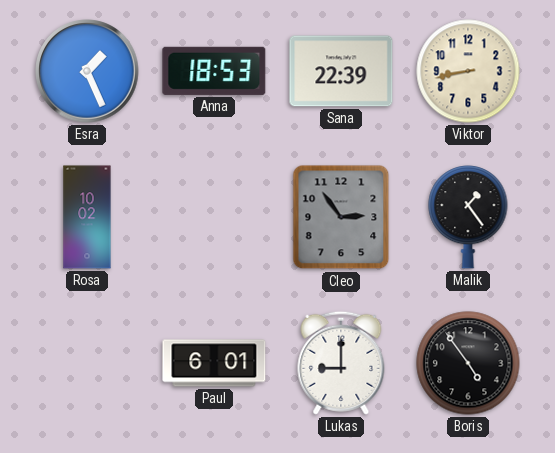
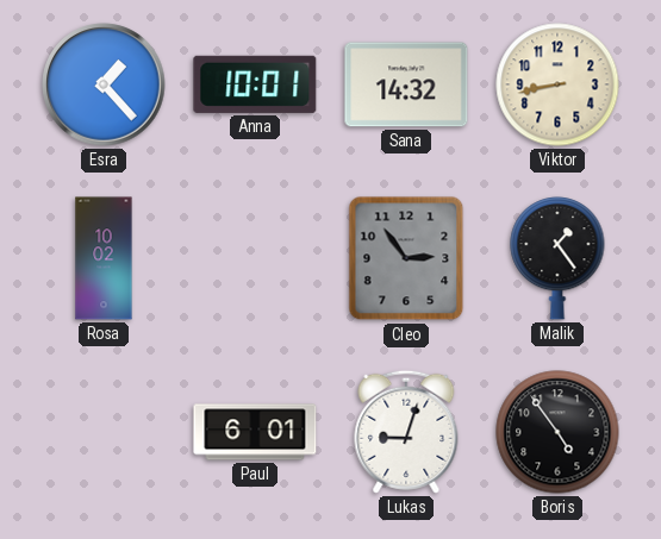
Esra: 1:26 -> 1:23 (104, 84)
Anna: 18:53 -> 10:01 (255, 84)
Sana: 22:39 -> 14:32 (406, 84)
Lukas: 9:00 -> 9:03 (406, 432)
